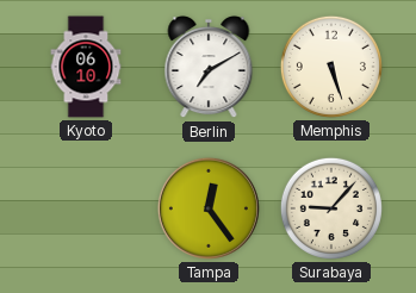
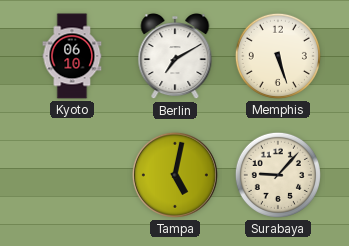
Tampa: 12:24 -> 5:02 (175, 175)
